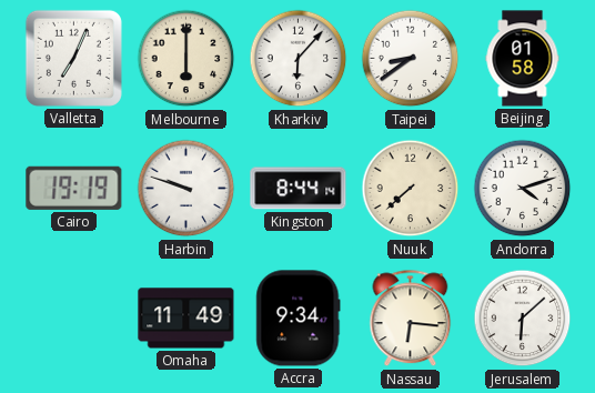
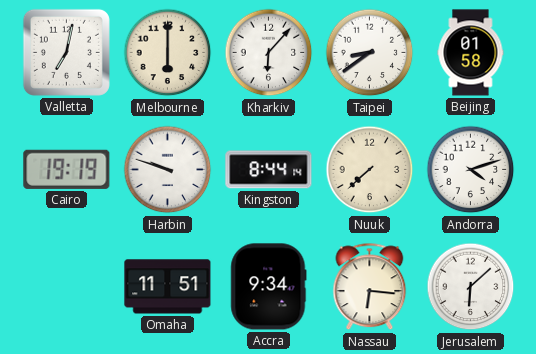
Valletta: 7:04 -> 7:02 (66, 52)
Omaha: 11:49 -> 11:51 (168, 287)
